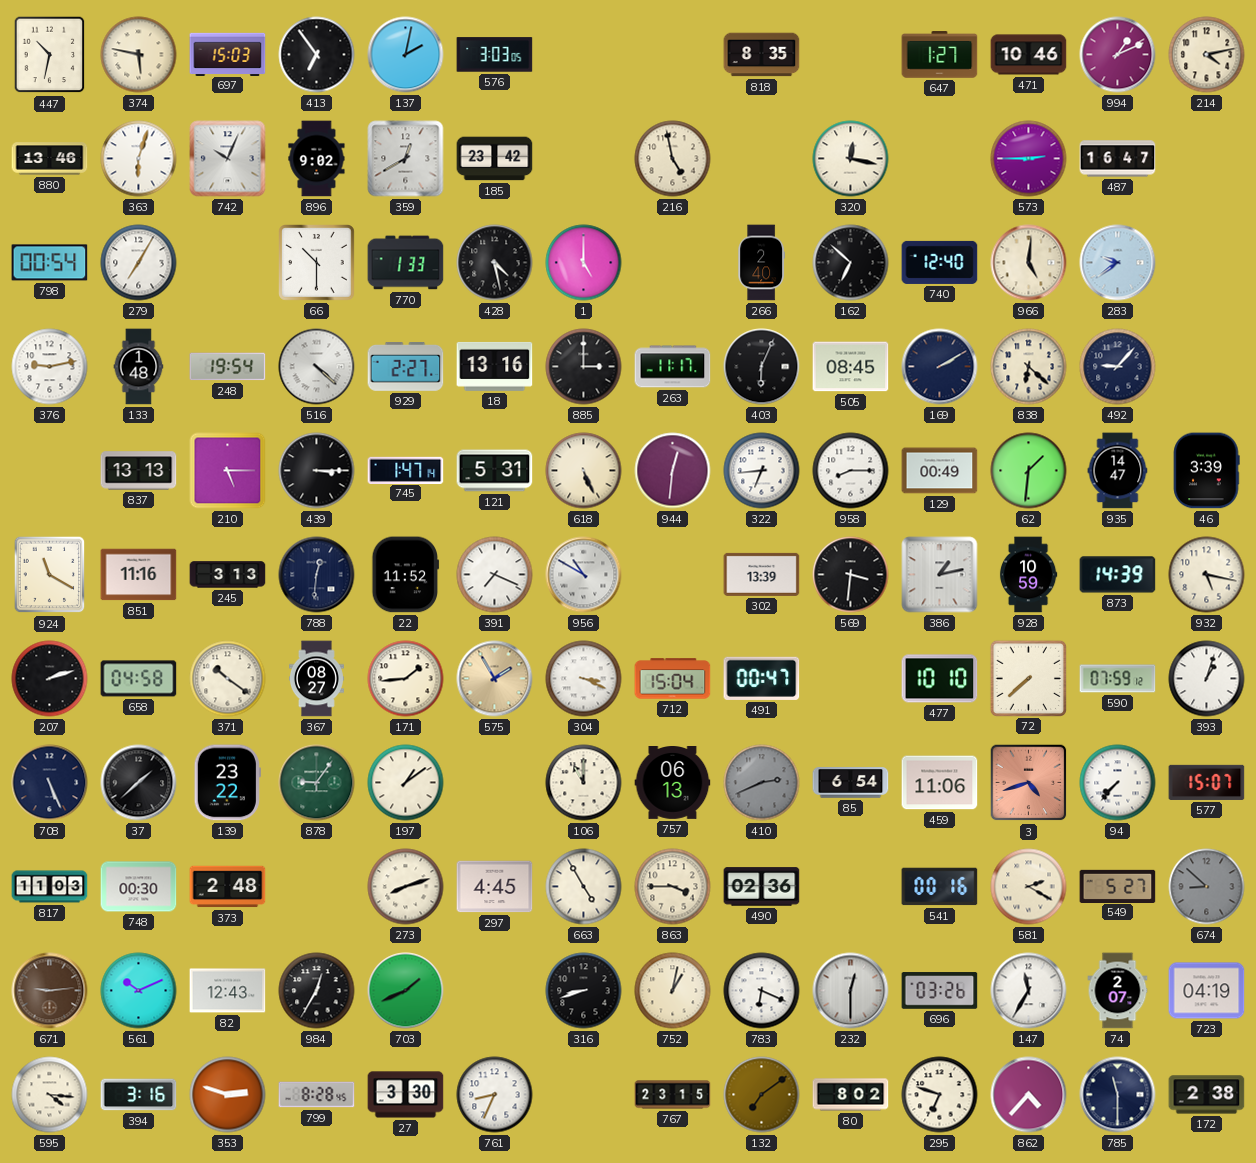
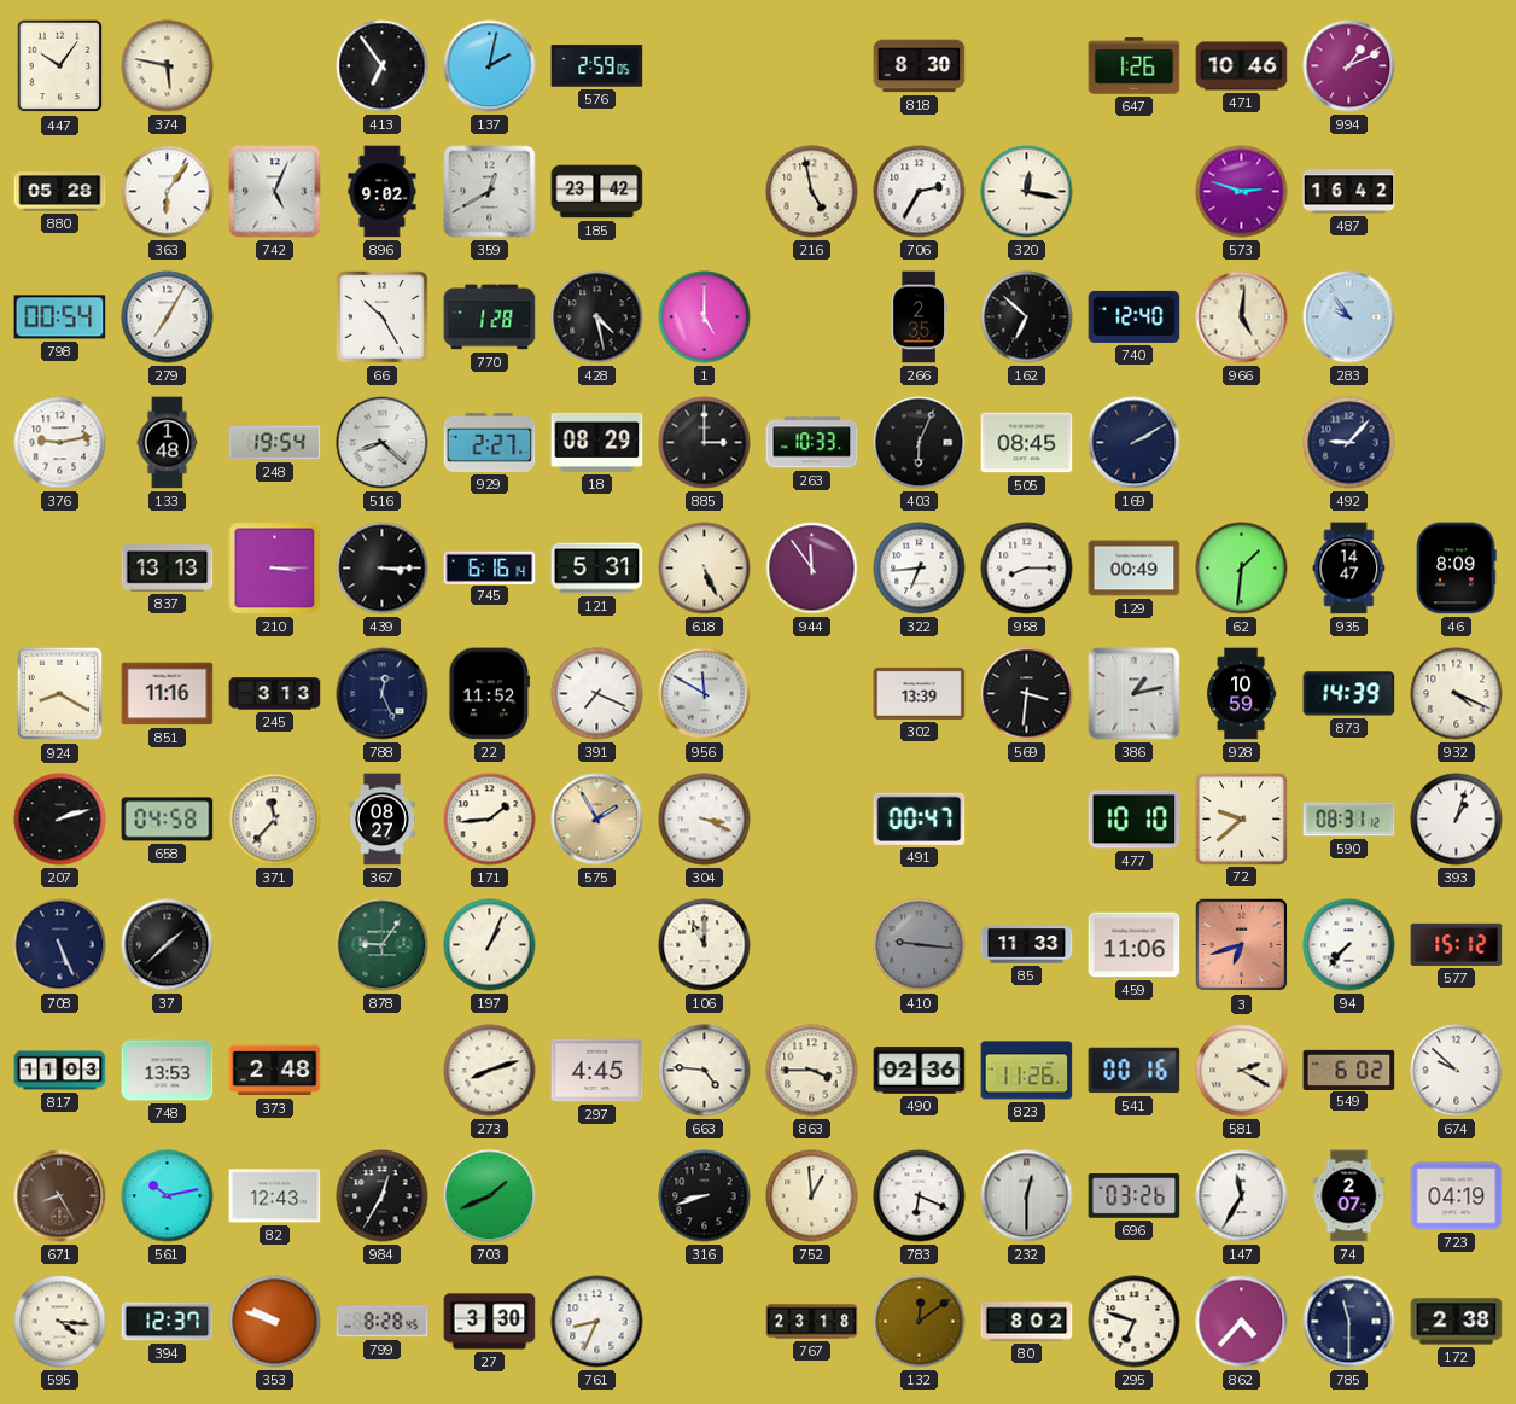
447: 10:32 -> 10:06 (60, 66)
697: 15:03 -> none (228, 54)
576: 3:03 -> 2:59 (597, 66)
818: 8:35 -> 8:30 (920, 66)
647: 1:27 -> 1:26 (1135, 66)
214: 4:13 -> none (1207, 55)
880: 13:46 -> 05:28 (60, 192)
363: 6:03 -> 6:06 (168, 192)
742: 10:04 -> 5:04 (275, 192)
706: none -> 2:35 (920, 192)
573: 2:45 -> 2:48 (1242, 192)
487: 16:47 -> 16:42 (1349, 192)
66: 10:30 -> 10:25 (383, 317)
770: 1:33 -> 1:28 (490, 317)
266: 2:40 -> 2:35 (919, 317)
283: 9:39 -> 9:54 (1349, 317)
516: 4:22 -> 8:22 (383, 443)
18: 13:16 -> 08:29 (597, 442)
263: 11:17 -> 10:33 (812, 443)
838: 6:22 -> none (1029, 367)
210: 5:15 -> 3:15 (275, 569)
745: 1:47 -> 6:16 (490, 567)
944: 12:31 -> 11:54 (812, 569)
46: 3:39 -> 8:09 (1456, 569)
924: 11:20 -> 8:20 (60, 694)
788: 12:31 -> 12:26 (383, 694)
956: 10:50 -> 11:50 (705, 694)
932: 5:17 -> 4:19 (1457, 694)
371: 10:21 -> 11:37 (275, 820)
712: 15:04 -> none (673, 679)
72: 7:38 -> 9:38 (1241, 818)
590: 07:59 -> 08:31 (1349, 820)
139: 23:22 -> none (227, 783)
197: 1:09 -> 1:04 (490, 945)
757: 06:13 -> none (673, 783)
410: 2:41 -> 9:16 (920, 945)
85: 6:54 -> 11:33 (1027, 945)
3: 4:42 -> 6:42 (1242, 945)
577: 15:07 -> 15:12 (1457, 944)
748: 00:30 -> 13:53 (168, 1071)
663: 4:55 -> 4:46 (705, 1071)
823: none -> 11:26 (1027, 1071)
549: 5:27 -> 6:02 (1349, 1070)
674: 8:52 -> 9:52 (1457, 1071)
674 dial: grey -> white (1457, 1071)
671: 9:14 -> 8:25 (60, 1196)
561: 10:11 -> 10:13 (168, 1196)
752: 1:02 -> 12:59 (812, 1196)
394: 3:16 -> 12:37 (168, 1322)
353: 2:48 -> 9:48 (275, 1322)
767: 23:15 -> 23:18 (812, 1322)
132: 7:09 -> 12:09 (920, 1322)
